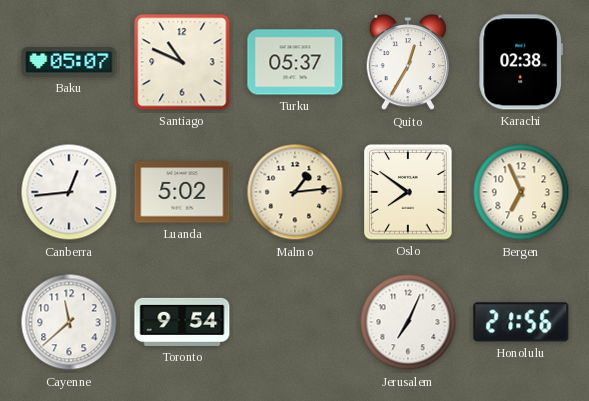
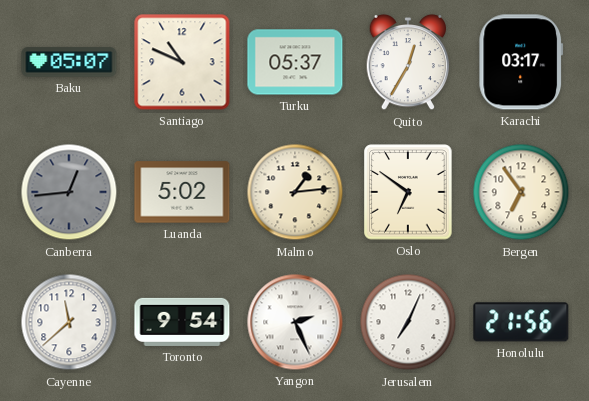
Karachi: 02:38 -> 03:17 (521, 62)
Canberra dial: white -> grey (69, 192)
Oslo: 7:51 -> 6:51 (408, 192)
Bergen: 6:56 -> 6:54 (521, 192)
Yangon: none -> 2:26 (295, 322)
